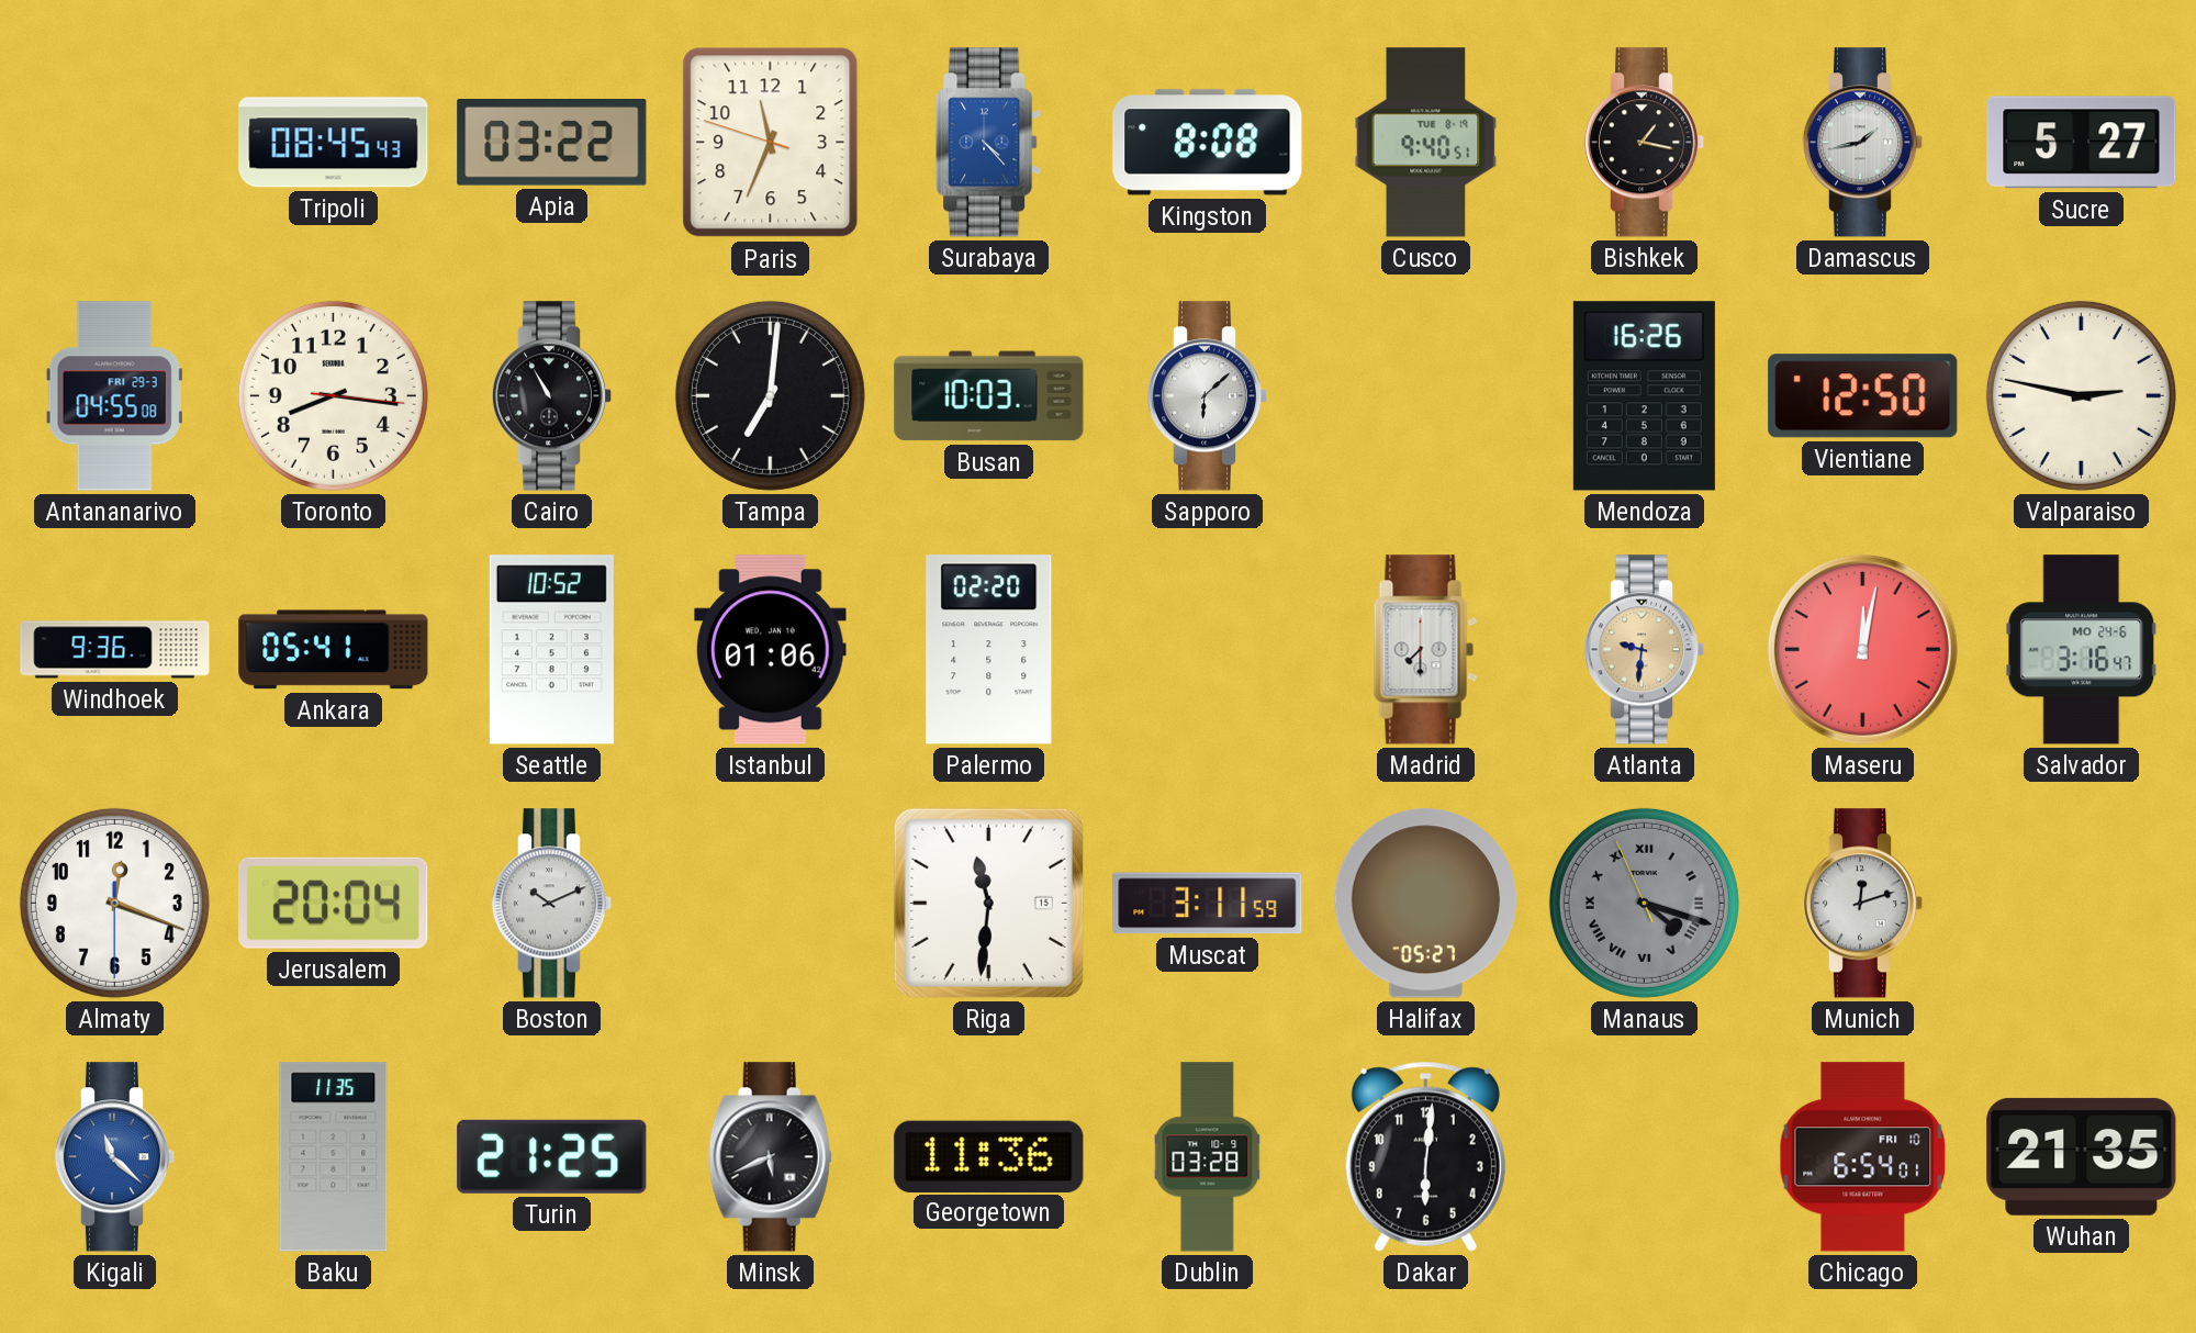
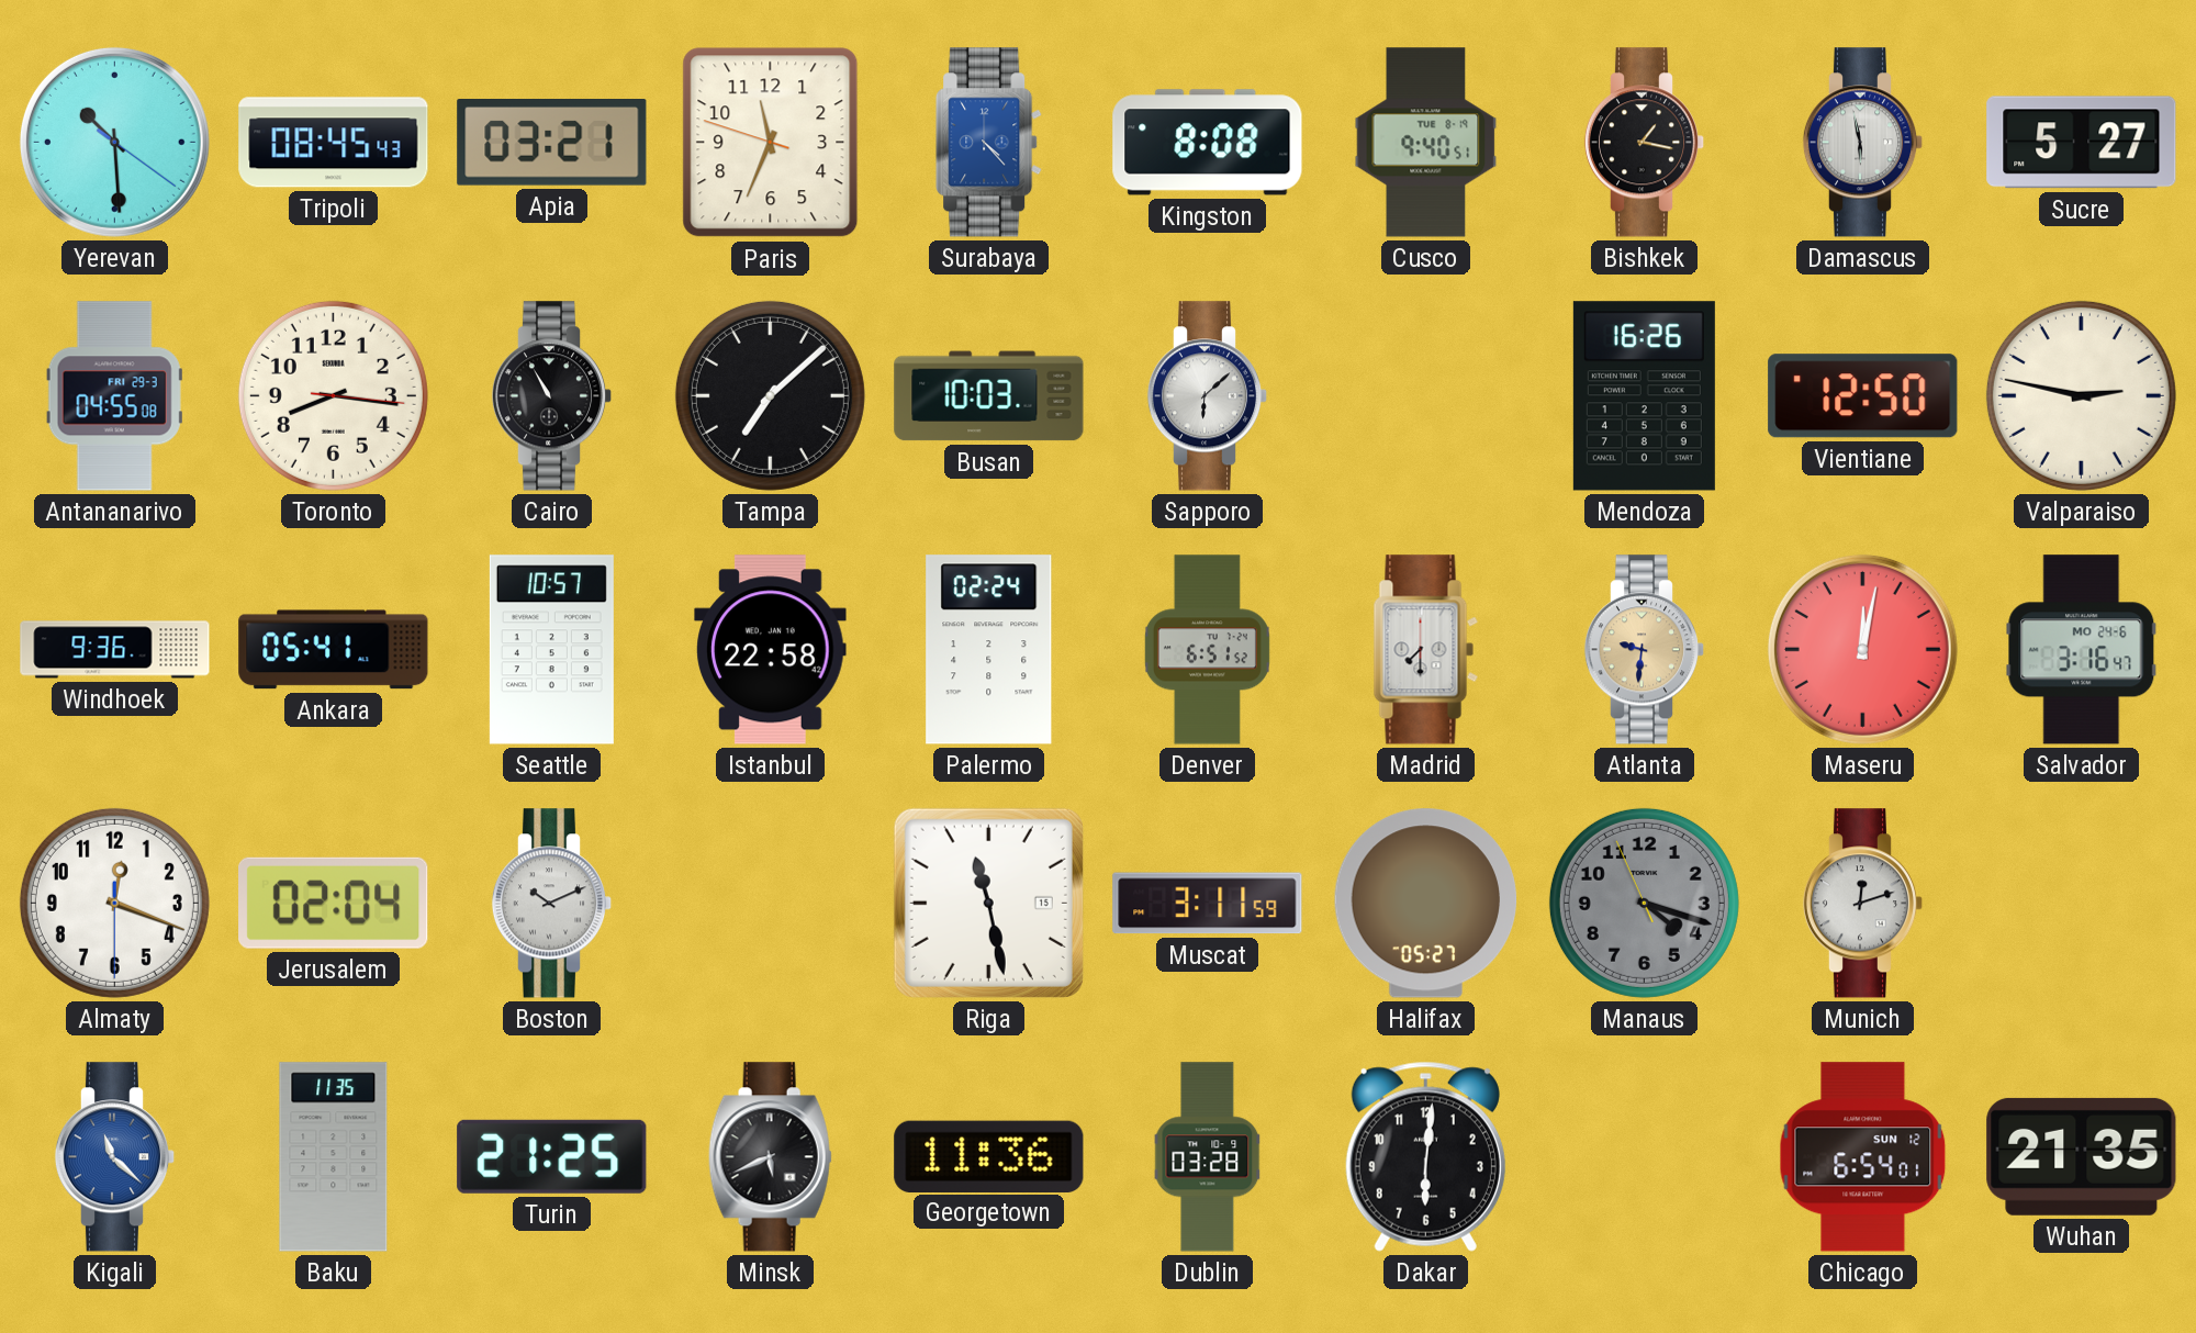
Yerevan: none -> 10:29 (114, 142)
Apia: 03:22 -> 03:21 (552, 143)
Damascus: 1:43 -> 5:58 (1863, 143)
Tampa: 7:01 -> 7:08 (770, 395)
Seattle: 10:52 -> 10:57 (551, 650)
Istanbul: 01:06 -> 22:58 (771, 650)
Palermo: 02:20 -> 02:24 (989, 650)
Denver: none -> 6:51 (1207, 650)
Jerusalem: 20:04 -> 02:04 (334, 903)
Riga: 11:31 -> 11:28 (988, 903)
Manaus numerals: Roman -> Arabic (1644, 903)
Chicago date: FRI 10 -> SUN 12 (1863, 1157)
